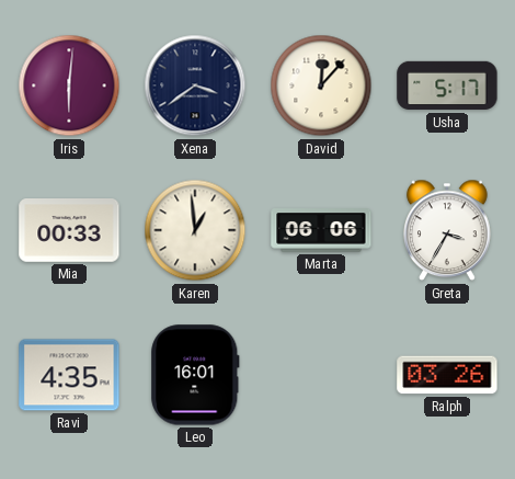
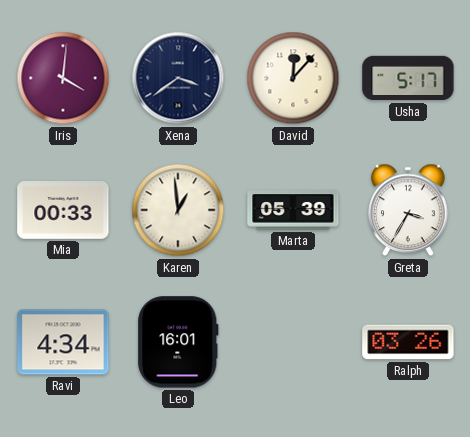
Iris: 6:01 -> 4:01 (63, 78)
Marta: 06:06 -> 05:39 (293, 210)
Ravi: 4:35 -> 4:34 (63, 342)
